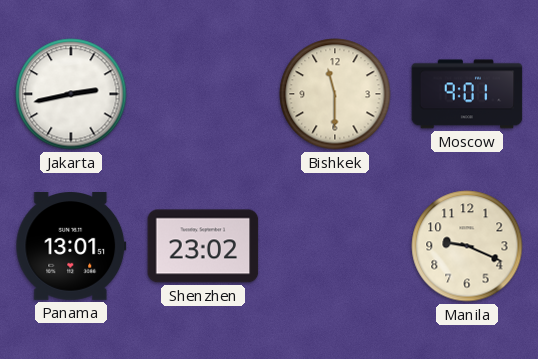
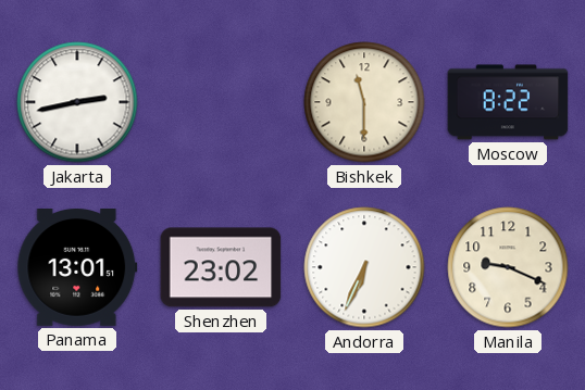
Moscow: 9:01 -> 8:22 (508, 102)
Andorra: none -> 6:34 (364, 267)
